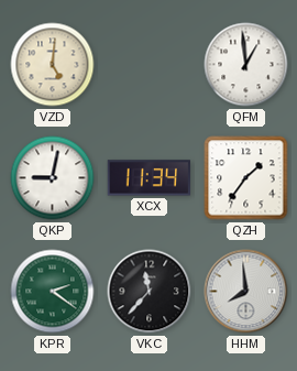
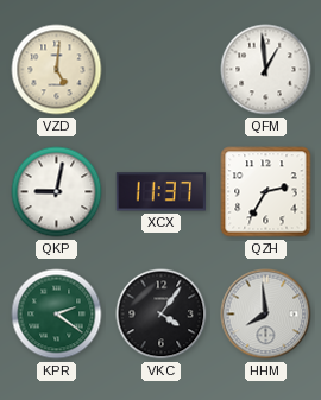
XCX: 11:34 -> 11:37 (160, 192)
QZH: 1:36 -> 2:35 (266, 192)
VKC: 11:37 -> 4:06 (162, 315)
